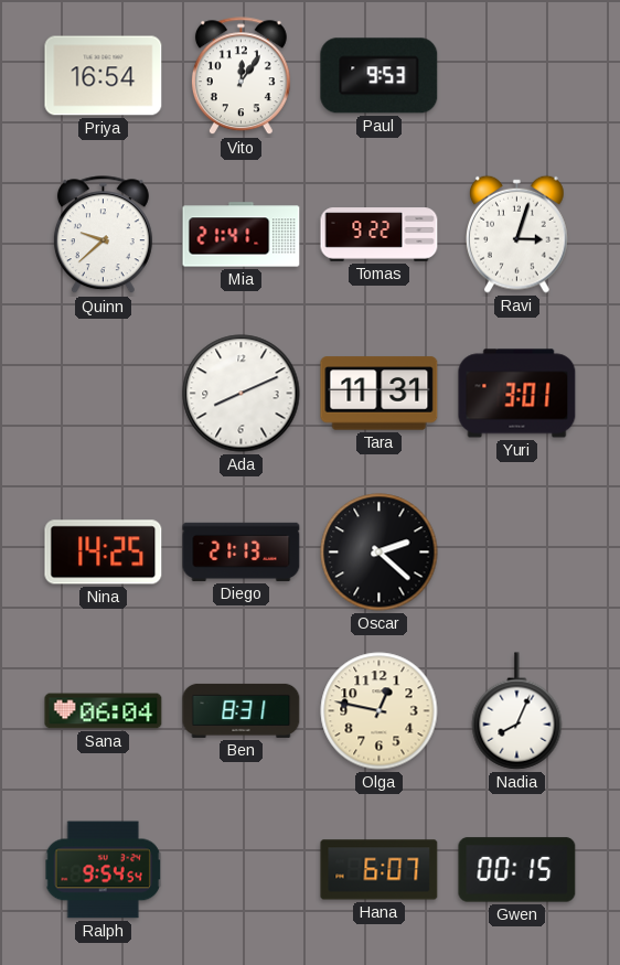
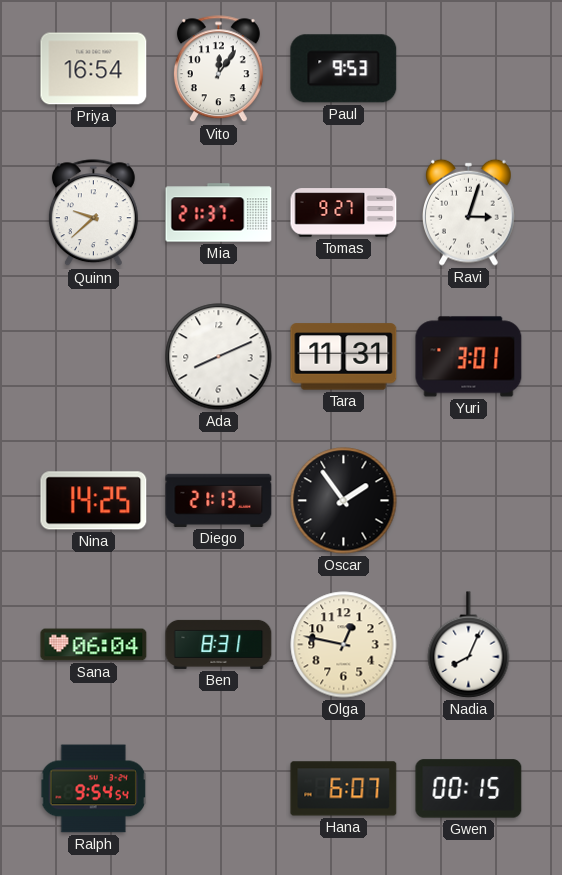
Mia: 21:41 -> 21:37 (219, 213)
Tomas: 9:22 -> 9:27 (344, 213)
Oscar: 2:22 -> 1:54 (344, 501)
